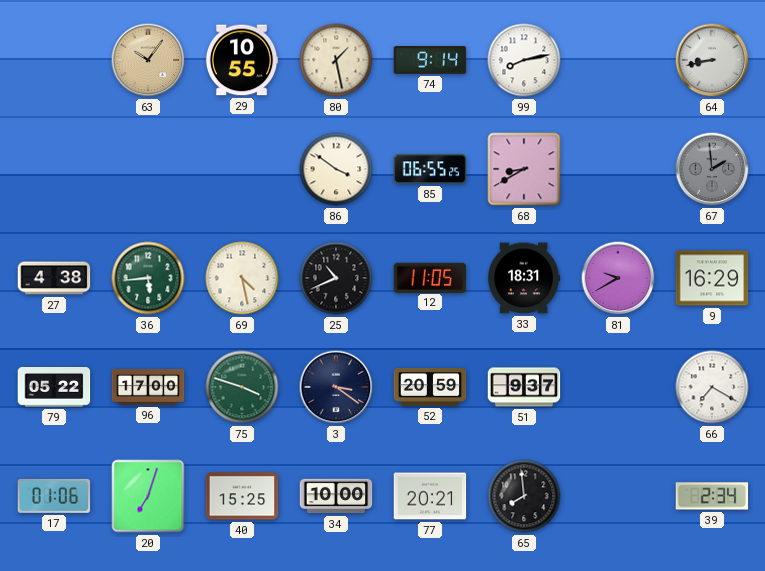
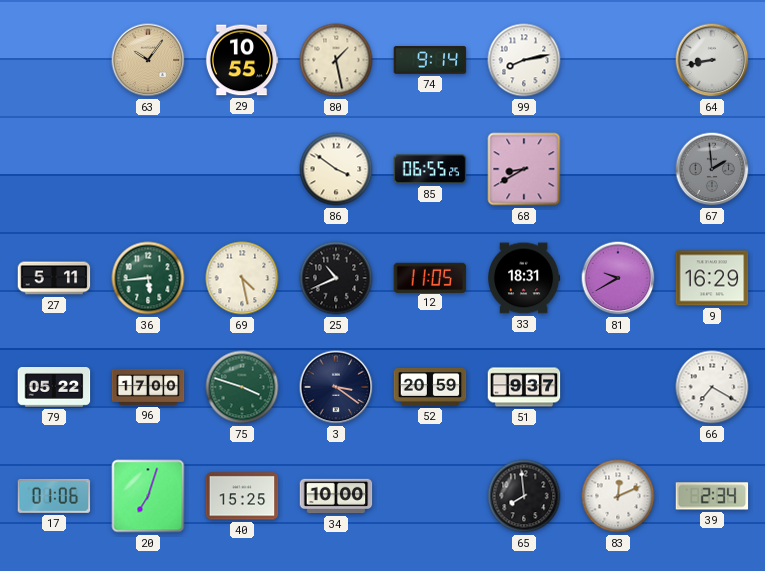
27: 4:38 -> 5:11 (54, 278)
77: 20:21 -> none (430, 496)
83: none -> 12:11 (618, 496)
